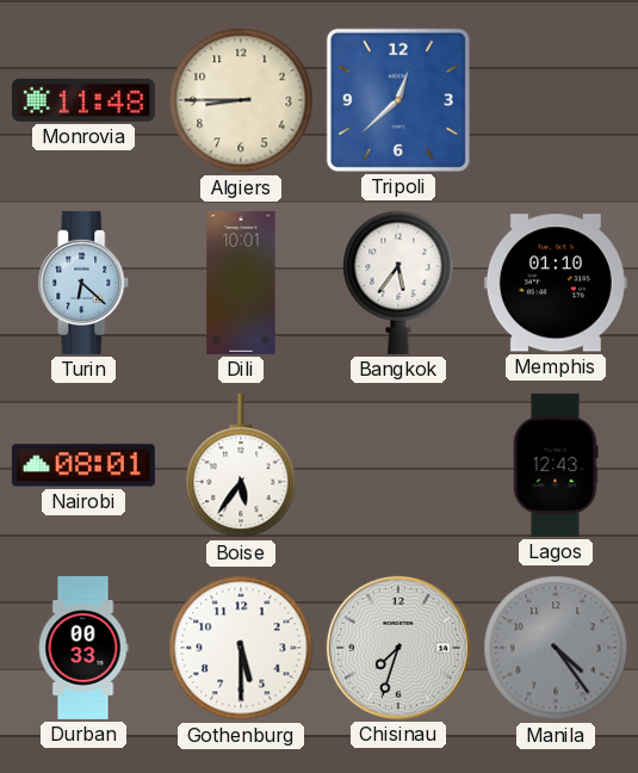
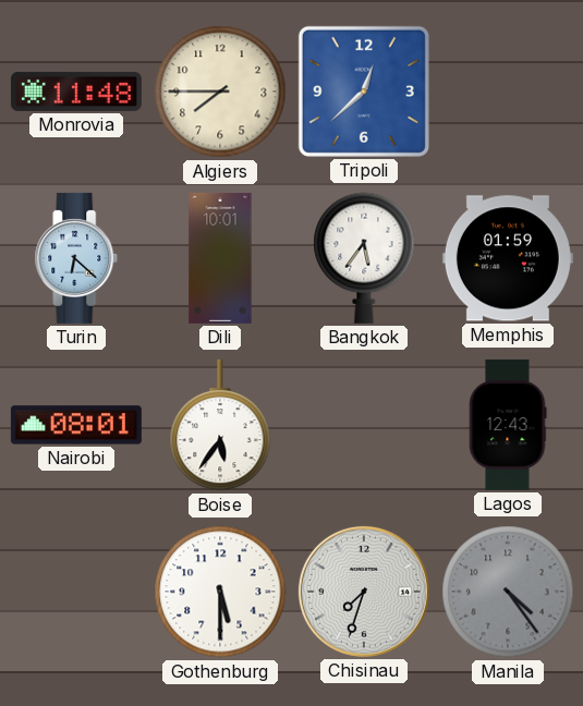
Algiers: 8:45 -> 7:45 (220, 92)
Memphis: 01:10 -> 01:59 (508, 258)
Durban: 00:33 -> none (83, 648)
